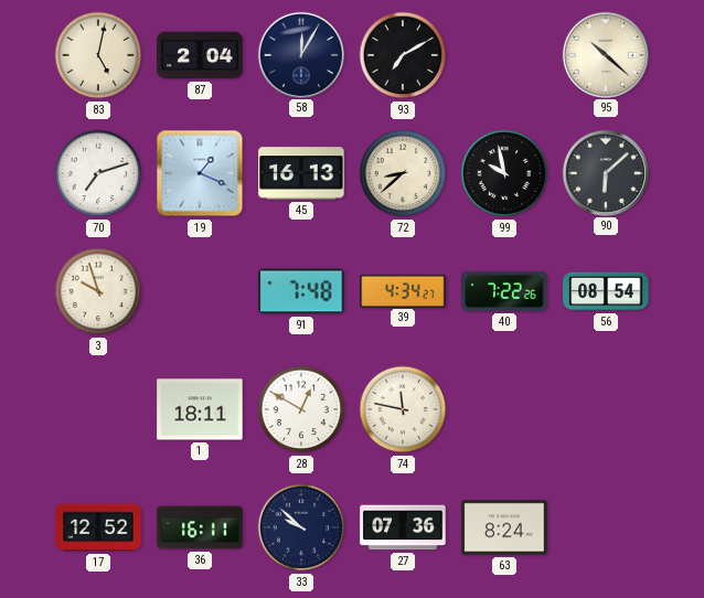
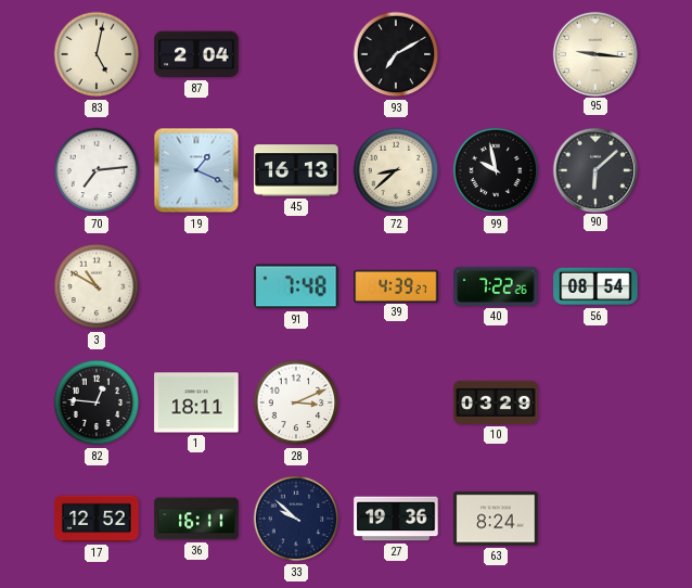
58: 12:05 -> none (300, 54)
95: 10:22 -> 9:16 (594, 53)
70: 7:12 -> 7:14 (97, 170)
3: 9:57 -> 10:50 (97, 286)
39: 4:34 -> 4:39 (396, 285)
82: none -> 12:46 (97, 402)
28: 12:50 -> 3:11 (296, 402)
74: 11:47 -> none (403, 409)
10: none -> 03:29 (496, 402)
27: 07:36 -> 19:36 (396, 519)
